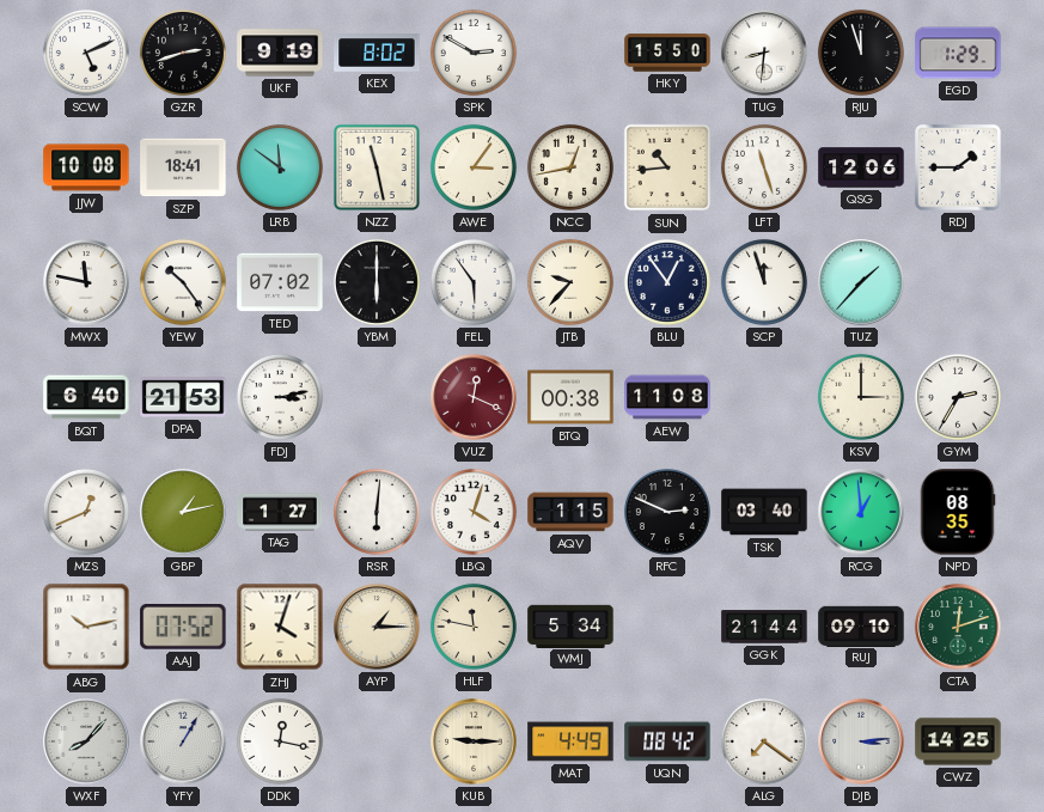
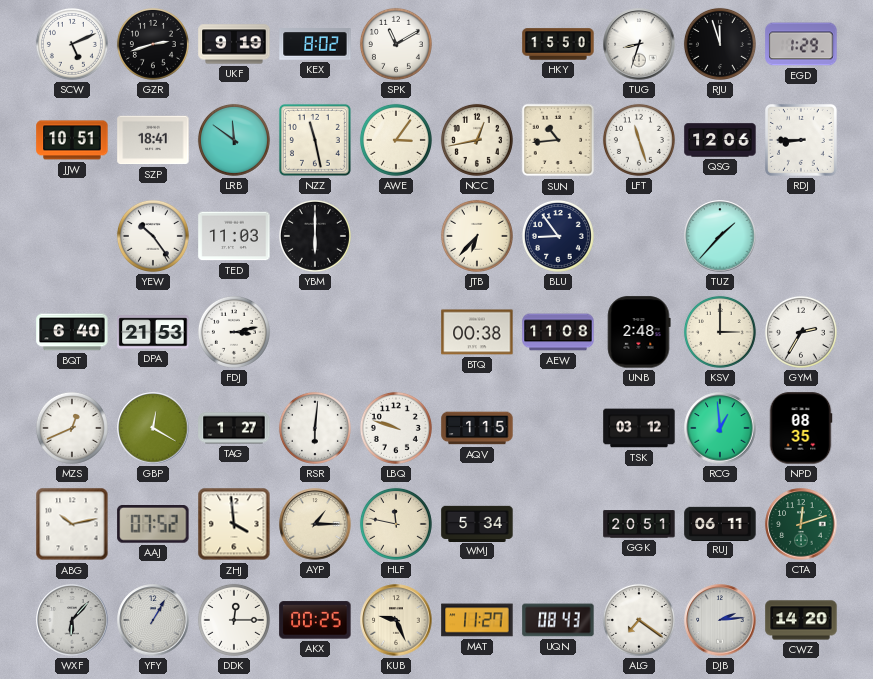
SPK: 2:50 -> 11:10 (396, 44)
TUG: 8:31 -> 8:33 (639, 44)
JJW: 10:08 -> 10:51 (72, 140)
RDJ: 1:45 -> 8:45 (801, 140)
MWX: 11:47 -> none (86, 282)
TED: 07:02 -> 11:03 (234, 236)
FEL: 5:54 -> none (474, 282)
JTB: 9:37 -> 6:37 (477, 236)
BLU: 12:54 -> 8:54 (558, 236)
SCP: 11:57 -> none (764, 282)
VUZ: 12:19 -> none (474, 397)
UNB: none -> 2:48 (639, 332)
GBP: 1:13 -> 12:20 (153, 428)
LBQ: 4:03 -> 9:48 (396, 428)
RFC: 2:49 -> none (667, 512)
TSK: 03:40 -> 03:12 (639, 428)
ZHJ: 4:03 -> 3:59 (234, 524)
GGK: 21:44 -> 20:51 (639, 524)
RUJ: 09:10 -> 06:11 (720, 523)
WXF: 8:07 -> 6:07 (72, 620)
DDK: 12:17 -> 12:15 (234, 620)
AKX: none -> 00:25 (315, 620)
KUB: 9:15 -> 9:26 (396, 620)
MAT: 4:49 -> 11:27 (477, 620)
UQN: 08:42 -> 08:43 (558, 620)
DJB: 3:14 -> 2:14 (720, 620)
CWZ: 14:25 -> 14:20 (801, 620)
